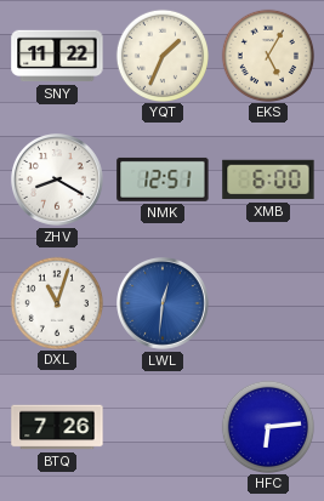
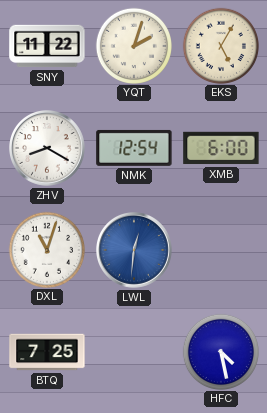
YQT: 1:34 -> 2:03 (133, 45)
NMK: 12:51 -> 12:54 (134, 148)
BTQ: 7:26 -> 7:25 (47, 352)
HFC: 6:14 -> 4:28 (220, 351)
